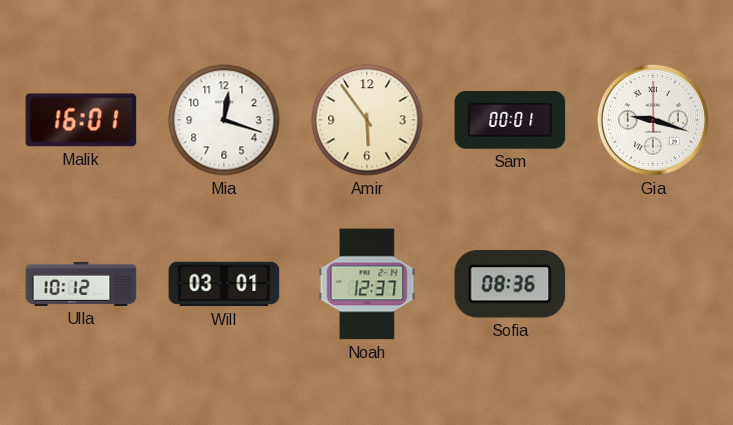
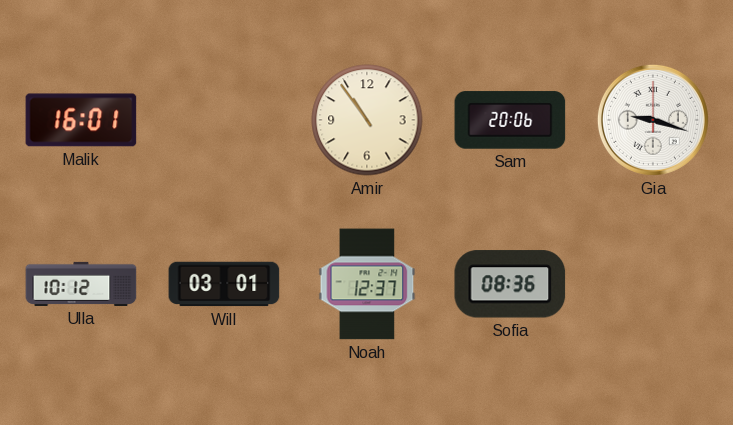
Mia: 12:18 -> none (224, 120)
Amir: 5:54 -> 10:54 (367, 120)
Sam: 00:01 -> 20:06 (510, 120)
